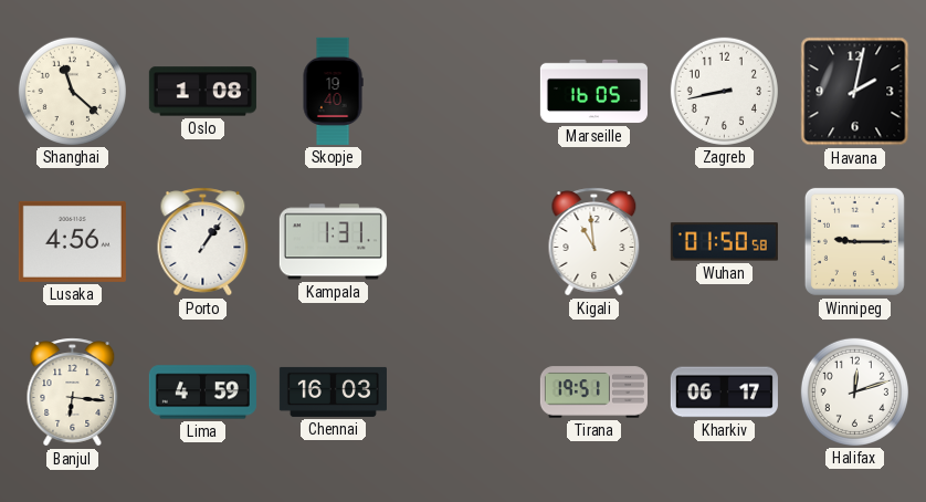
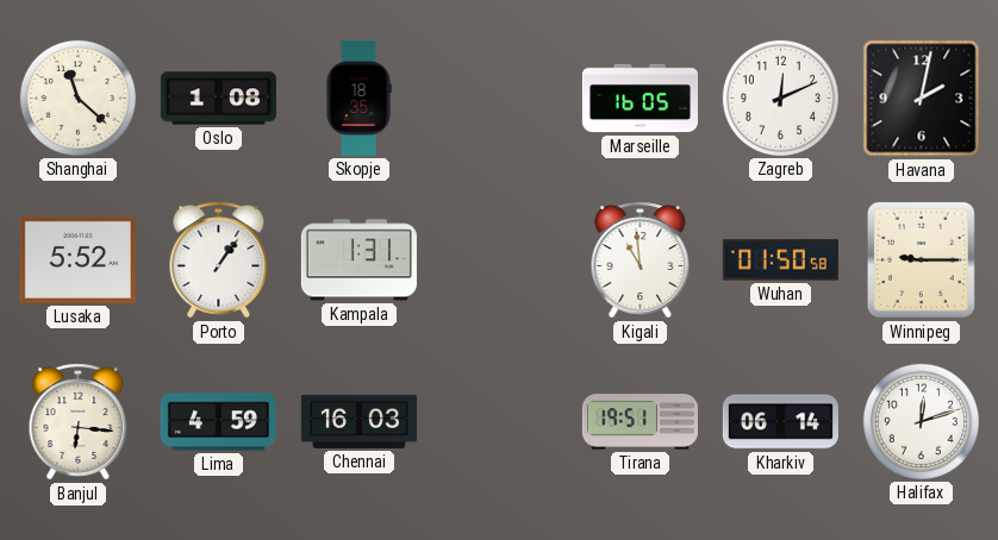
Skopje: 19:40 -> 18:35 (358, 98)
Zagreb: 8:43 -> 12:11 (780, 98)
Lusaka: 4:56 -> 5:52 (77, 259)
Kharkiv: 06:17 -> 06:14 (780, 422)
